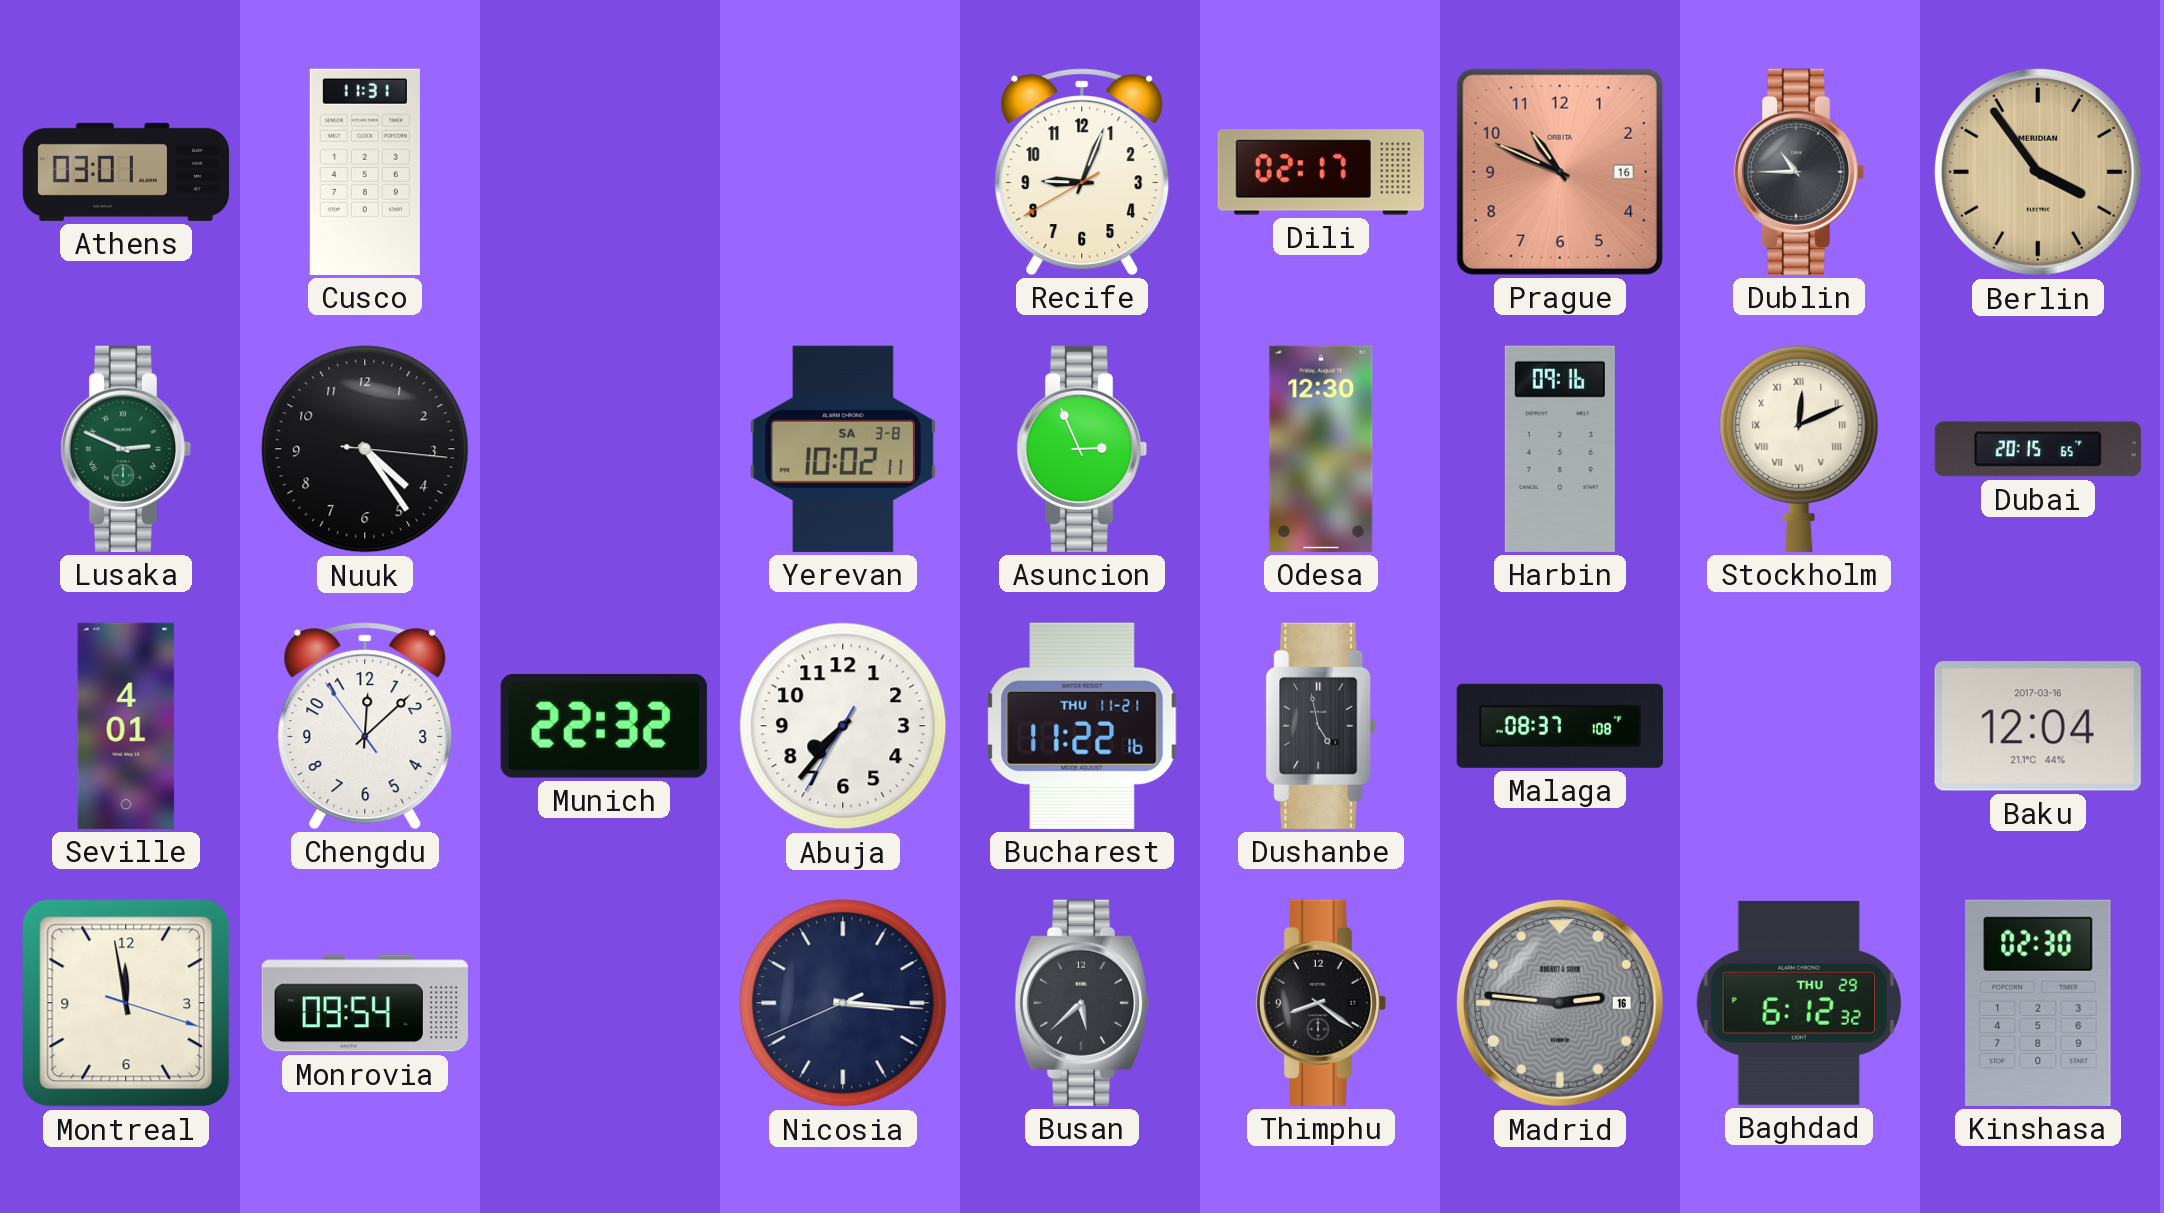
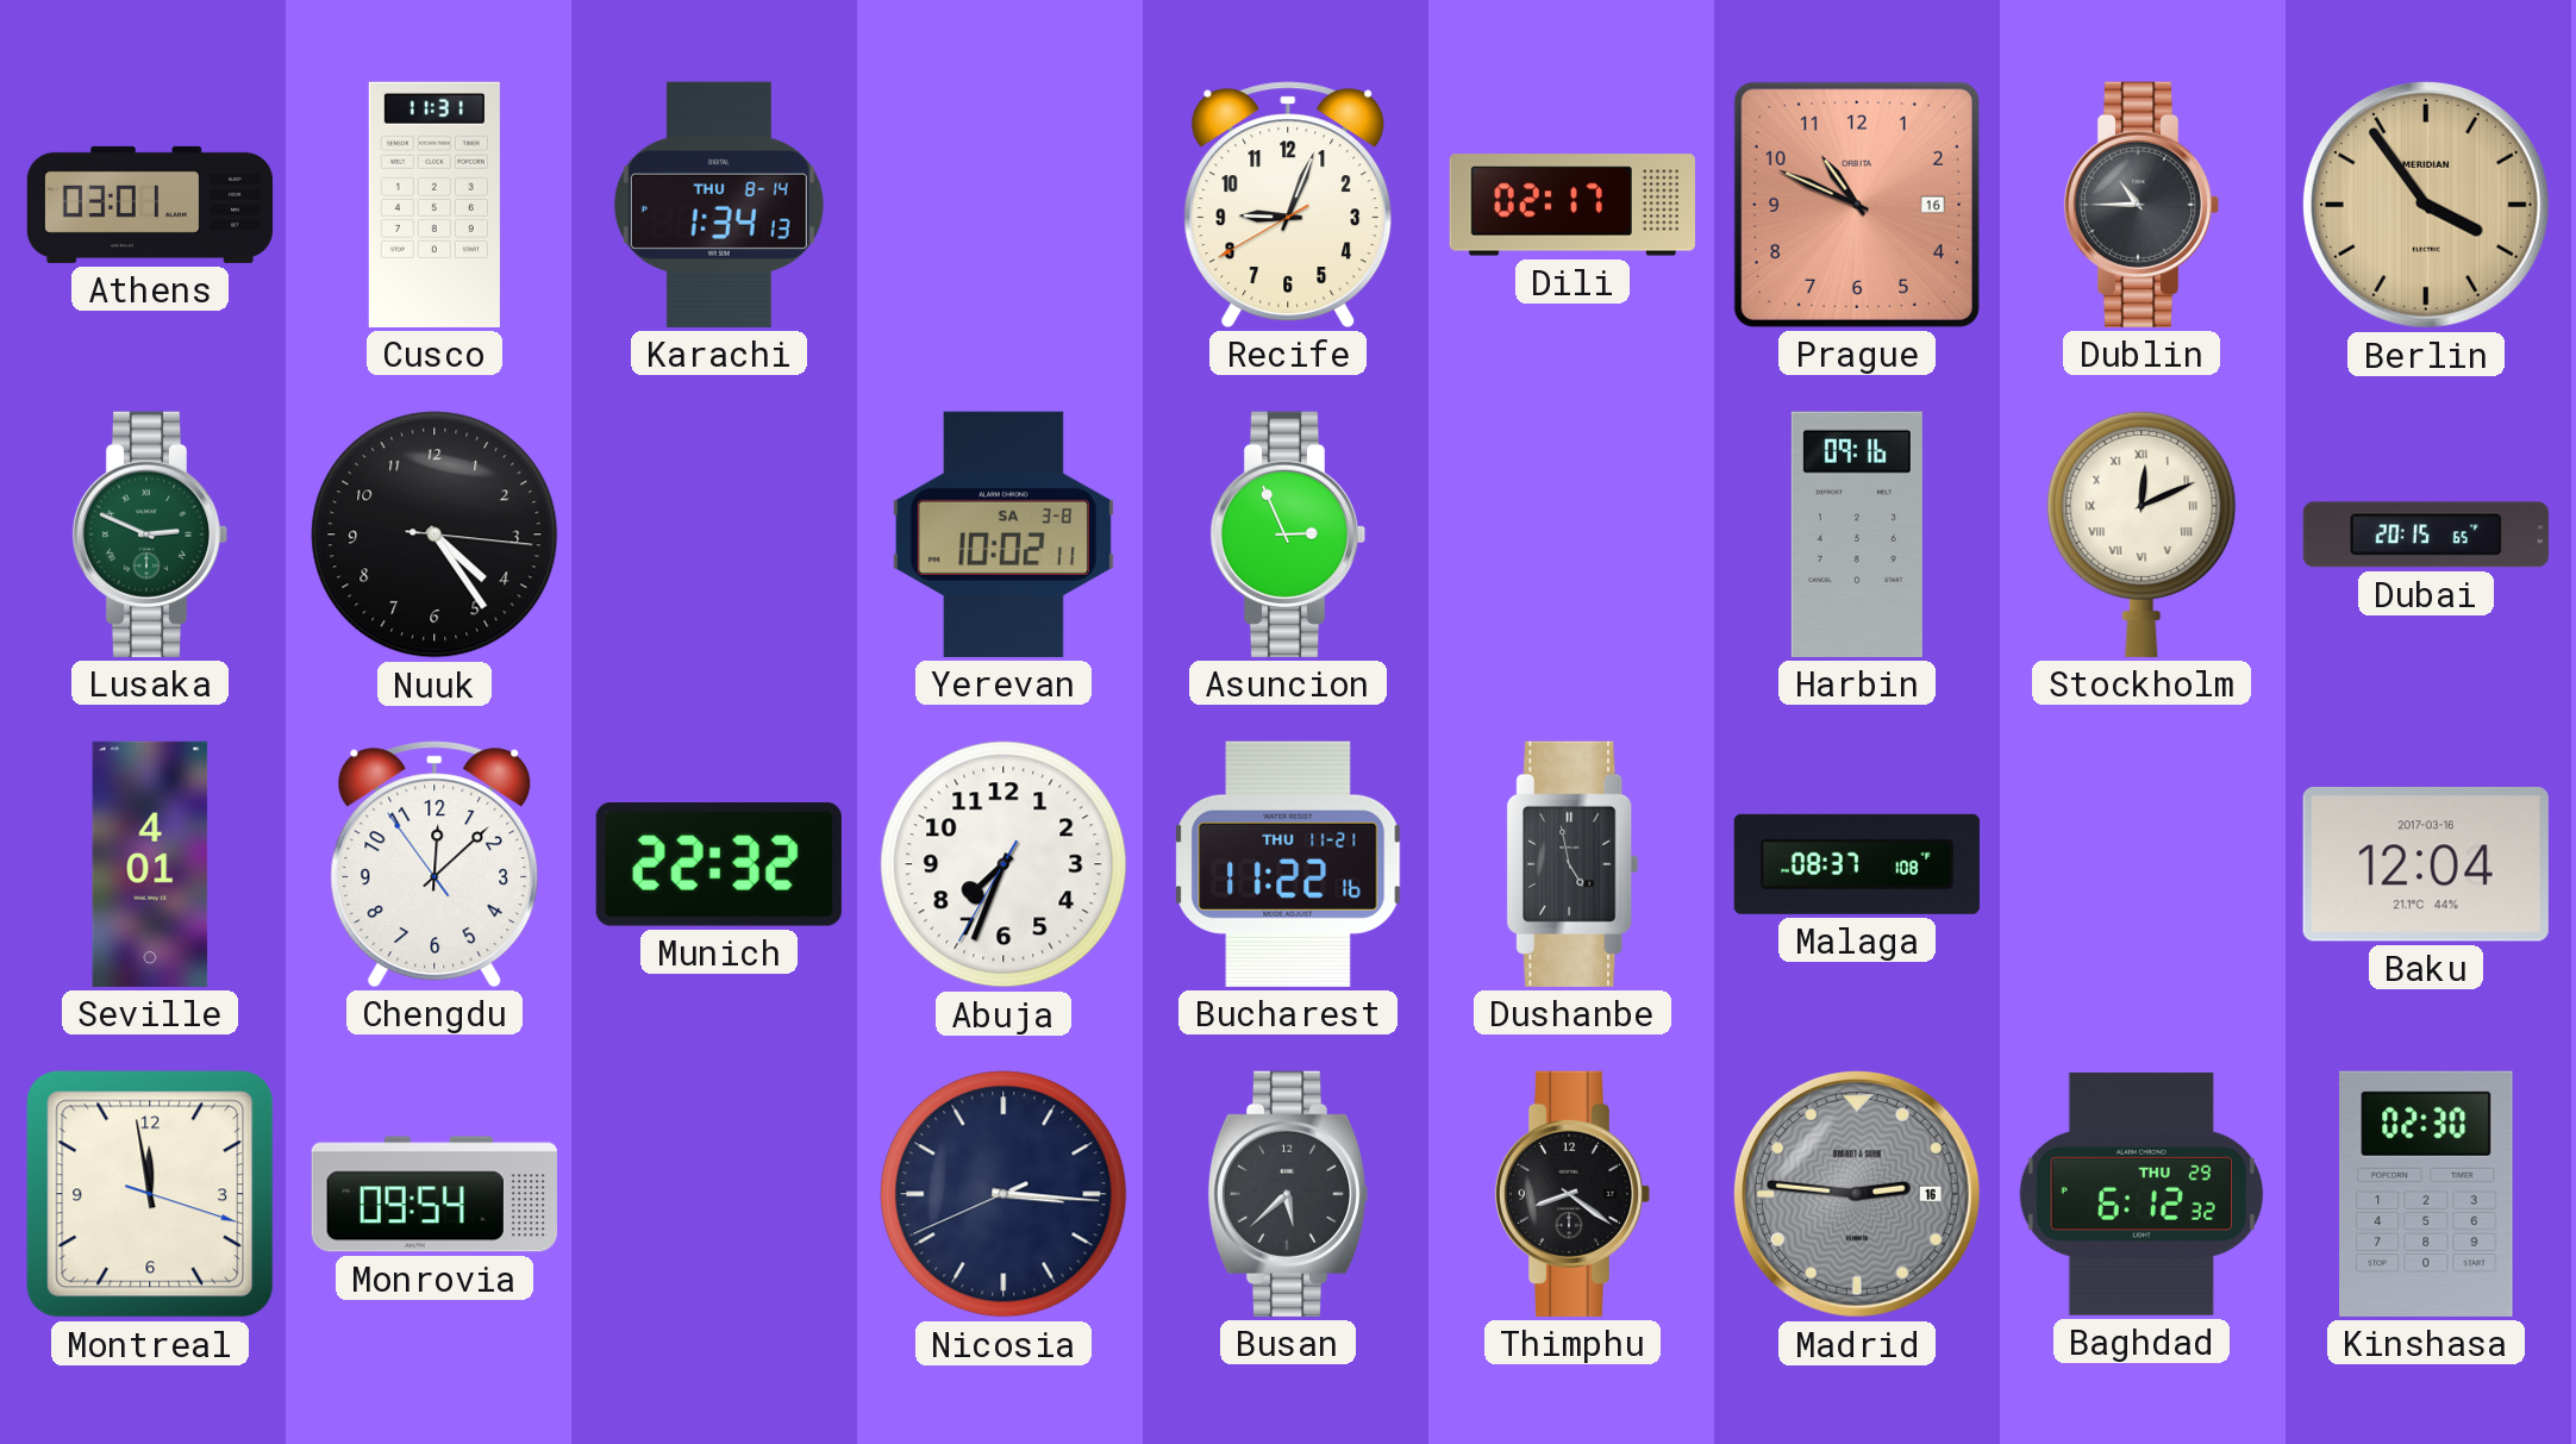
Karachi: none -> 1:34 (719, 205)
Odesa: 12:30 -> none (1321, 449)
Abuja: 7:36 -> 7:33 (1003, 864)
